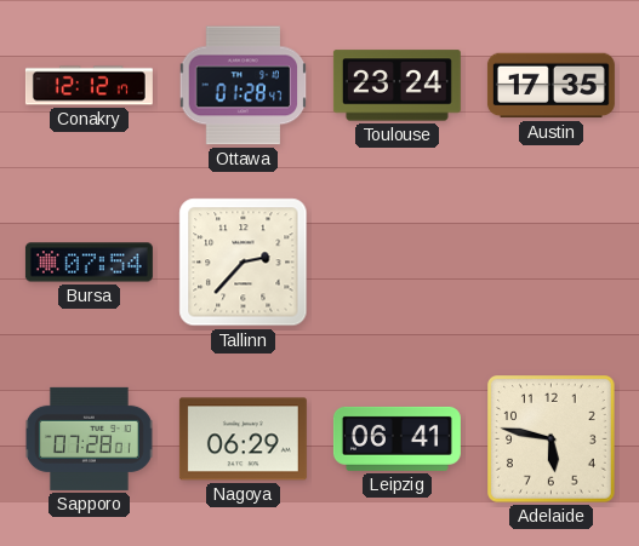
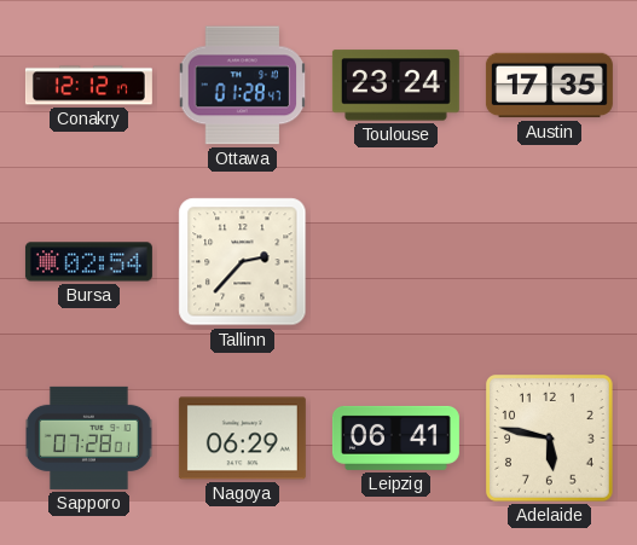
Bursa: 07:54 -> 02:54 (88, 262)
